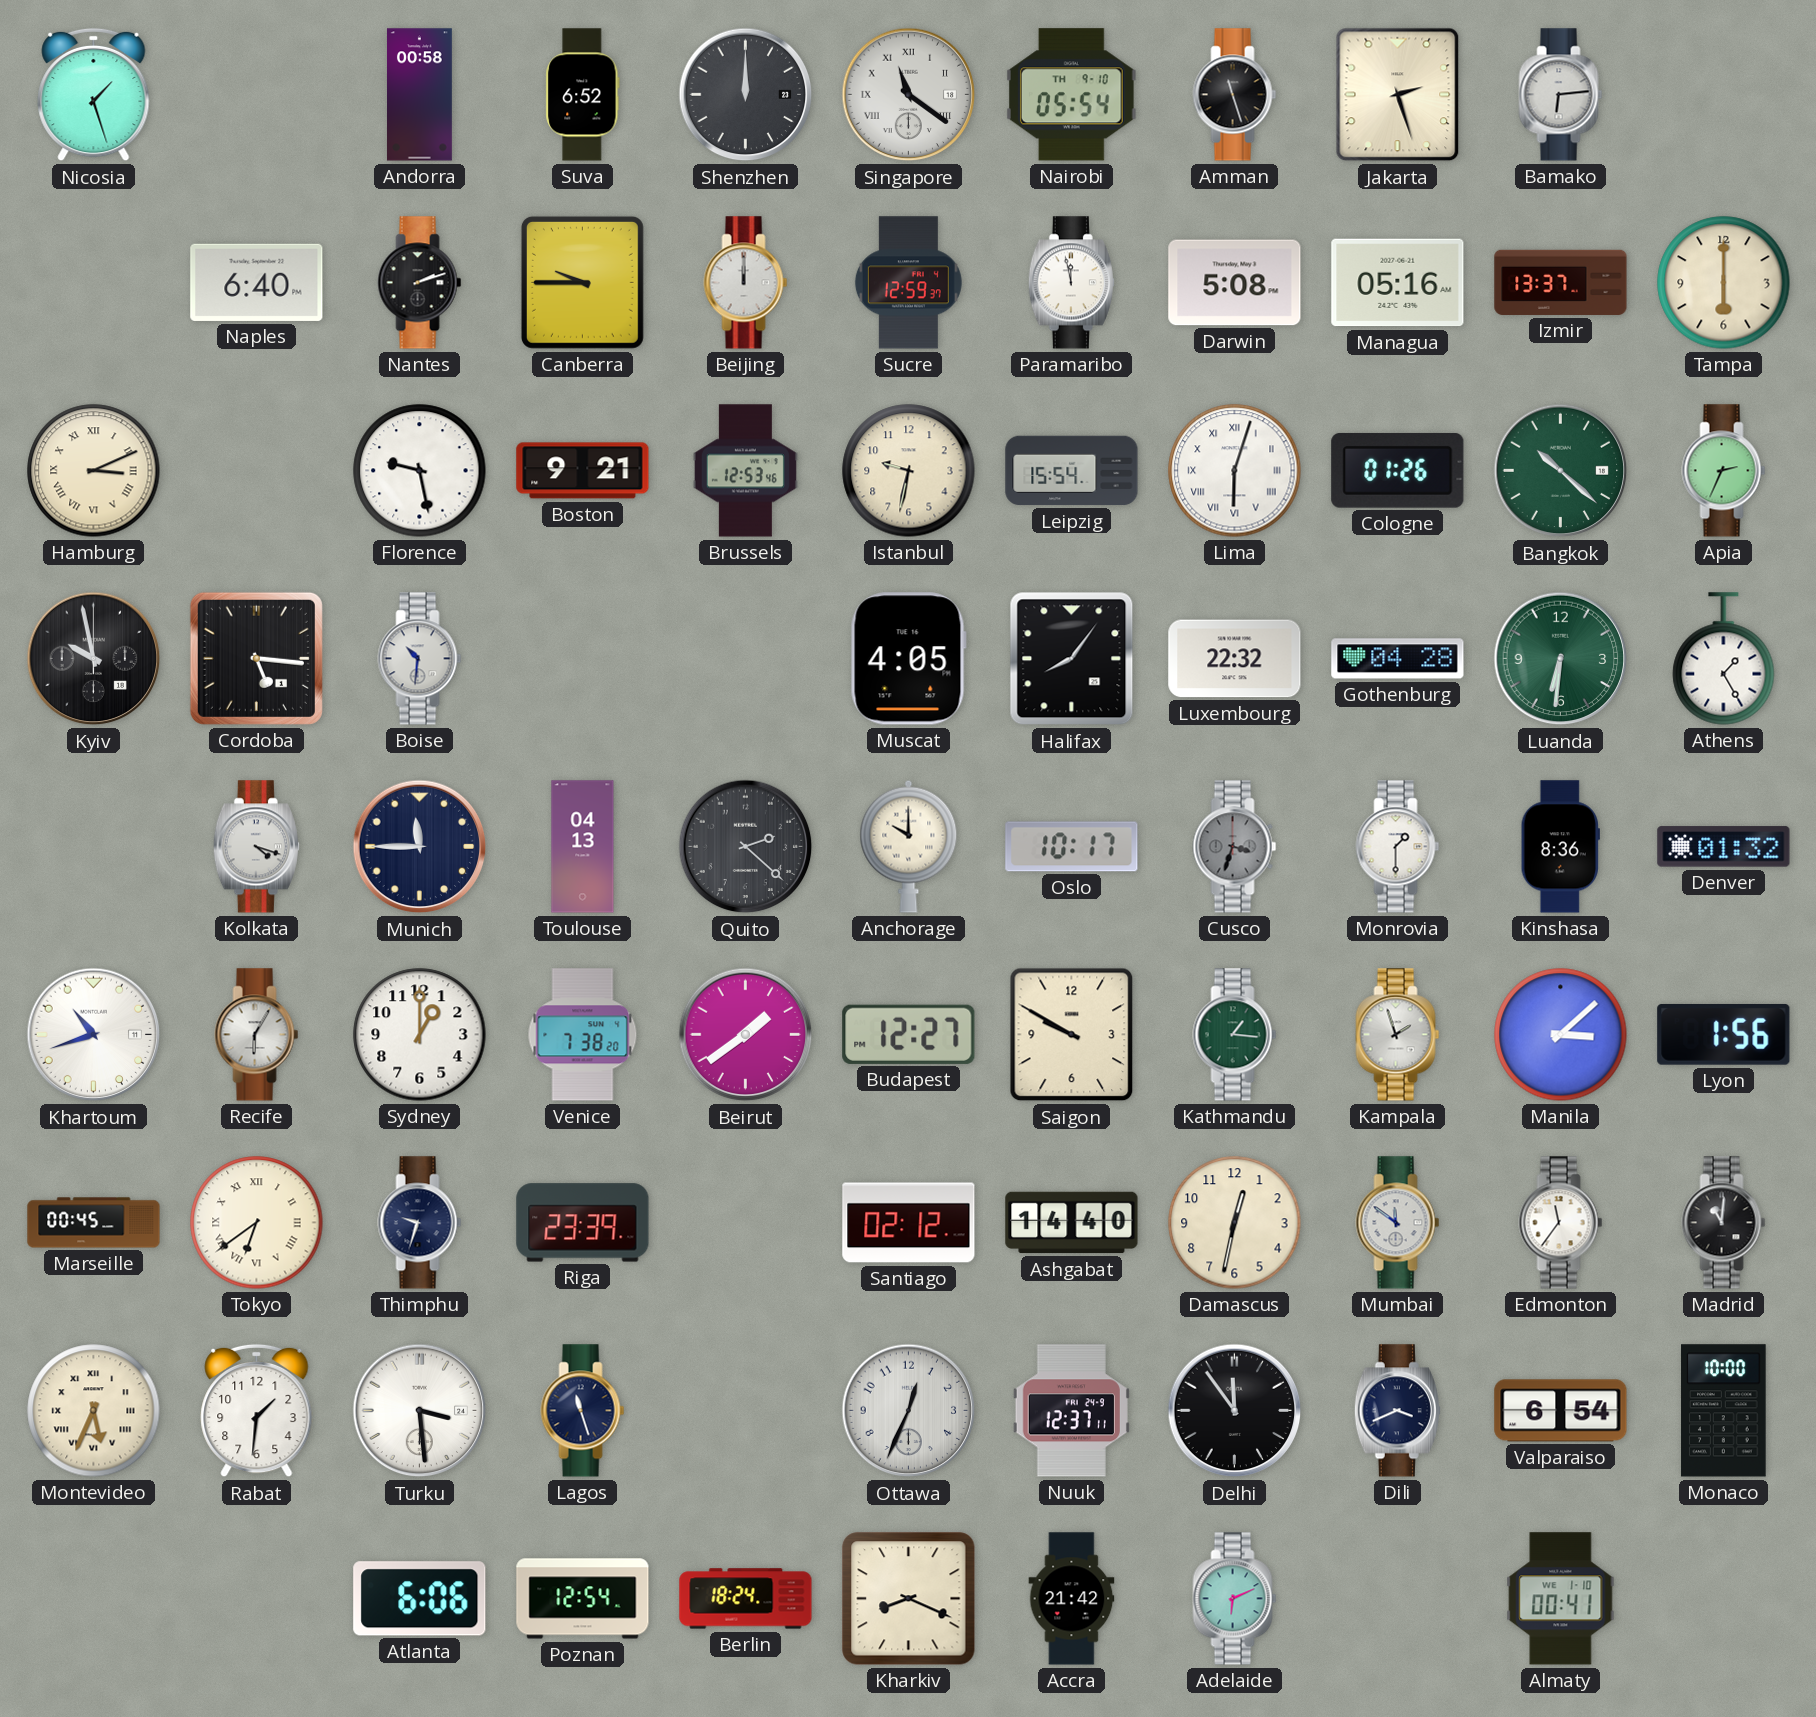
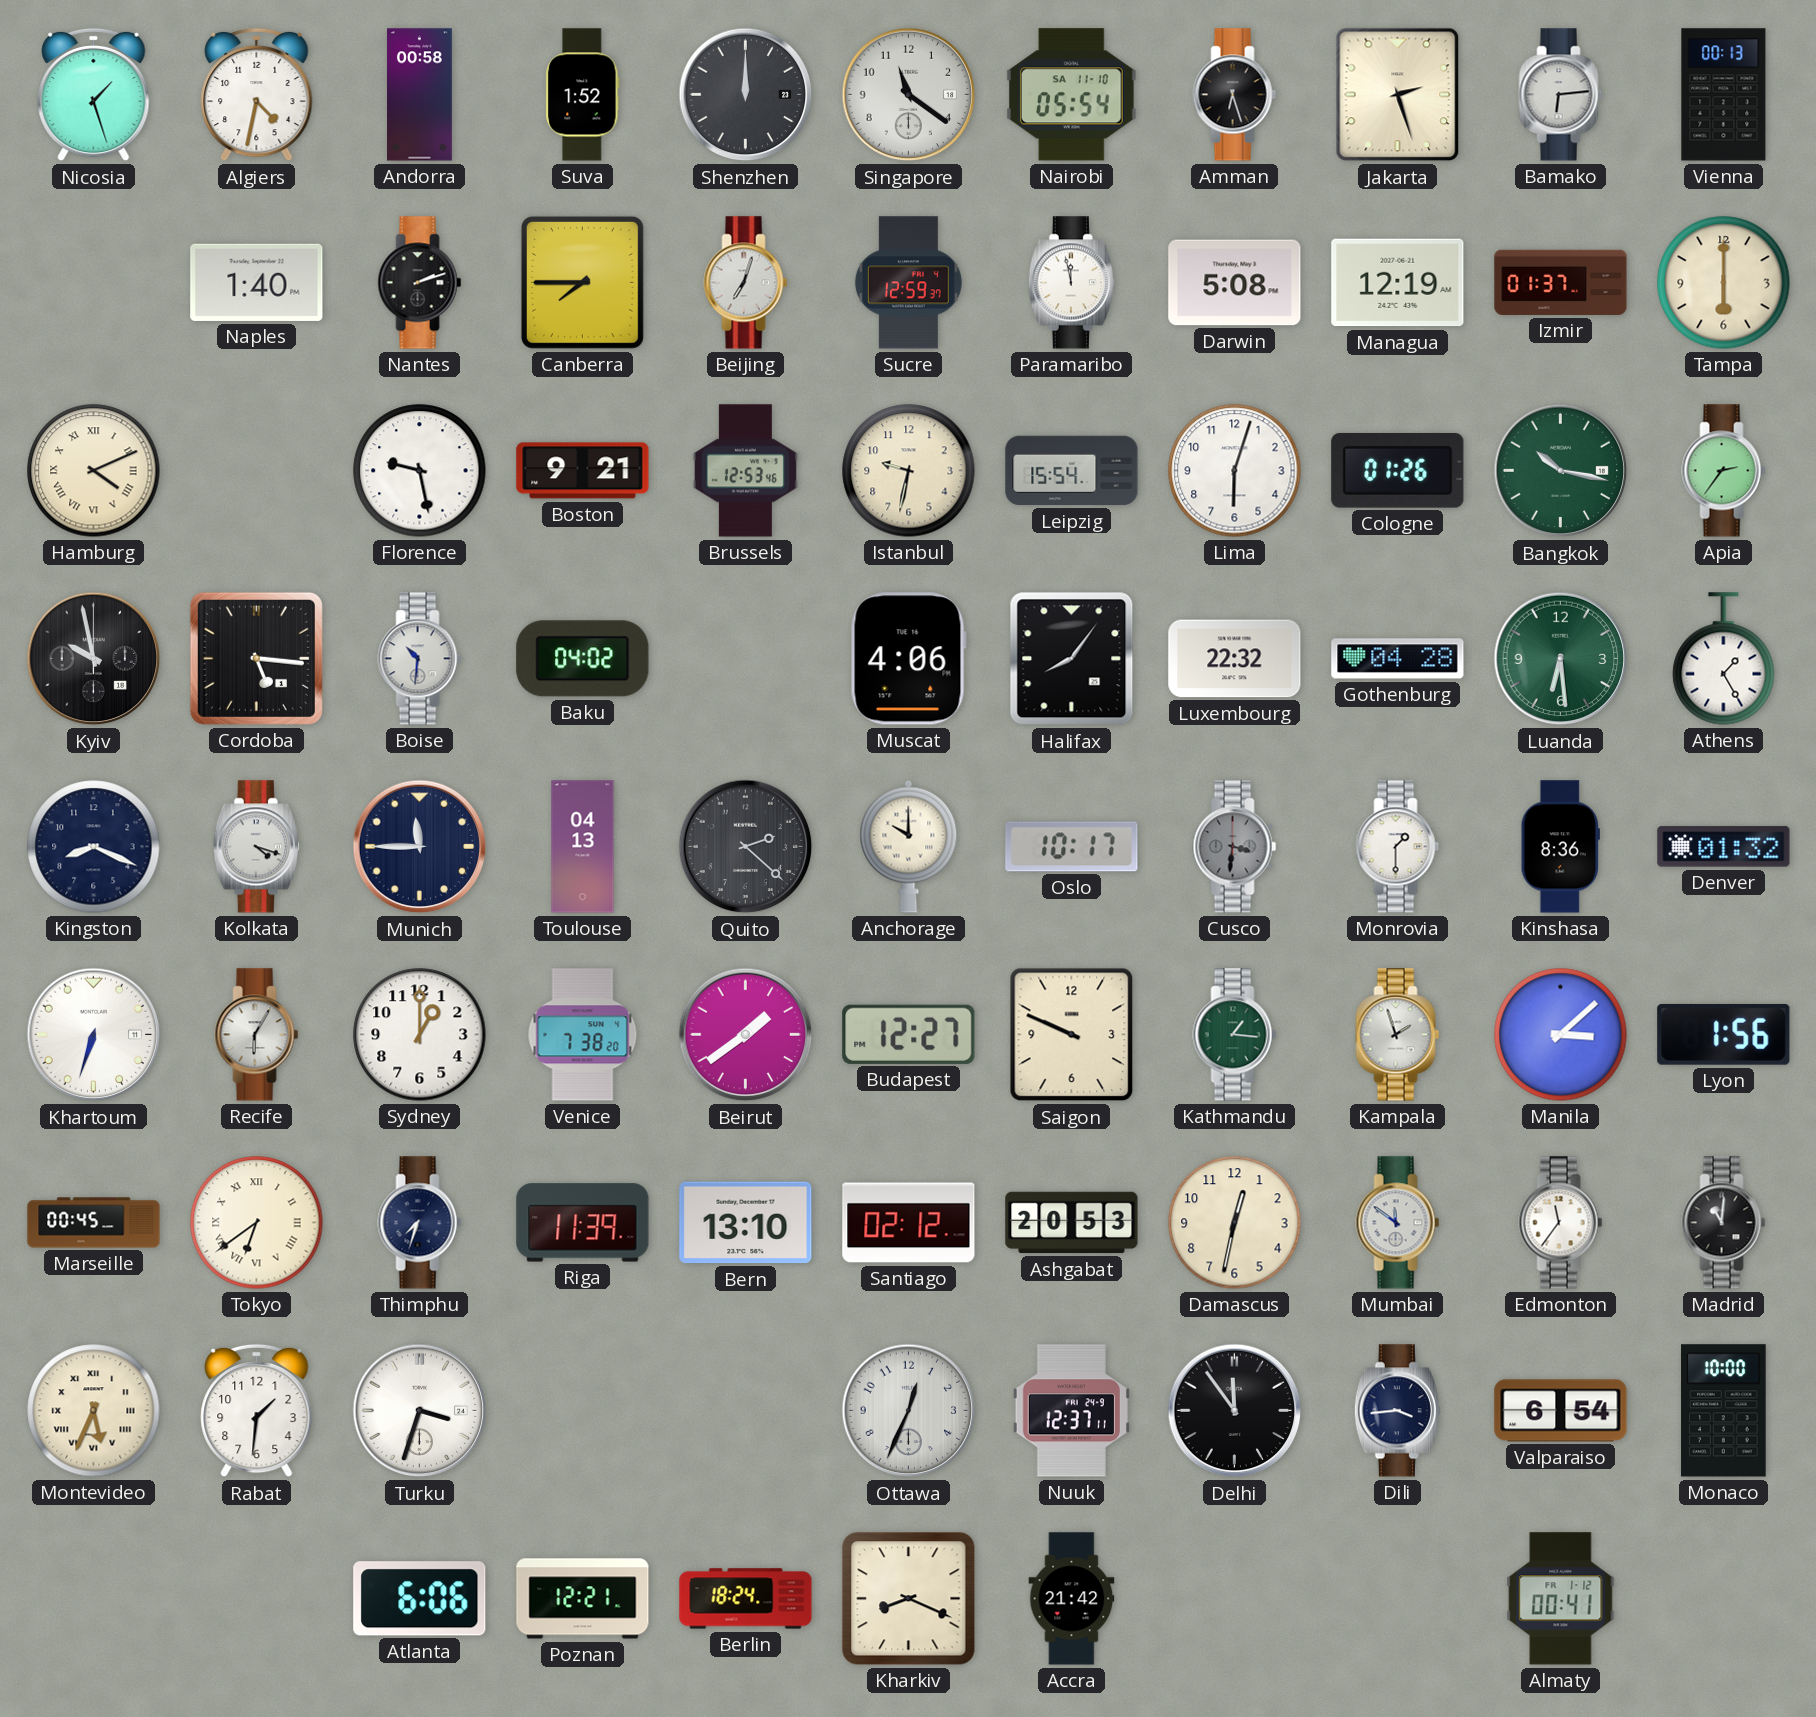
Algiers: none -> 4:32 (257, 95)
Suva: 6:52 -> 1:52 (583, 95)
Singapore numerals: Roman -> Arabic (909, 95)
Nairobi date: TH 9-10 -> SA 11-10 (1072, 95)
Amman: 11:27 -> 6:27 (1235, 95)
Vienna: none -> 00:13 (1724, 95)
Naples: 6:40 -> 1:40 (257, 282)
Canberra: 9:45 -> 7:45 (582, 282)
Beijing: 12:00 -> 7:03 (746, 283)
Managua: 05:16 -> 12:19 (1398, 283)
Izmir: 13:37 -> 01:37 (1561, 282)
Hamburg: 3:11 -> 4:11 (94, 471)
Lima numerals: Roman -> Arabic (1235, 471)
Bangkok: 10:22 -> 10:17 (1561, 471)
Apia: 2:34 -> 2:36 (1724, 471)
Baku: none -> 04:02 (583, 659)
Muscat: 4:05 -> 4:06 (908, 659)
Luanda: 6:31 -> 6:29 (1561, 659)
Kingston: none -> 8:19 (94, 847)
Cusco: 3:33 -> 3:31 (1235, 847)
Khartoum: 10:42 -> 6:33 (94, 1035)
Saigon: 9:50 -> 9:49 (1072, 1035)
Thimphu: 9:33 -> 7:33 (420, 1223)
Riga: 23:39 -> 11:39 (583, 1223)
Bern: none -> 13:10 (746, 1223)
Ashgabat: 14:40 -> 20:53 (1072, 1223)
Turku: 3:29 -> 3:33 (420, 1411)
Lagos: 11:27 -> none (583, 1411)
Dili: 3:41 -> 3:44 (1397, 1411)
Poznan: 12:54 -> 12:21 (583, 1599)
Adelaide: 6:11 -> none (1235, 1599)
Almaty date: WE 1-10 -> FR 1-12 (1561, 1599)
